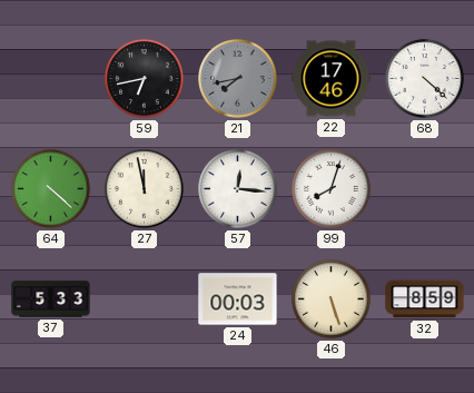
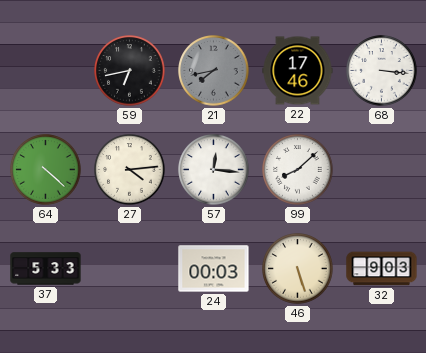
68: 4:22 -> 3:16 (382, 71)
27: 11:58 -> 4:14 (130, 170)
99: 8:03 -> 8:08 (298, 170)
32: 8:59 -> 9:03 (382, 269)
